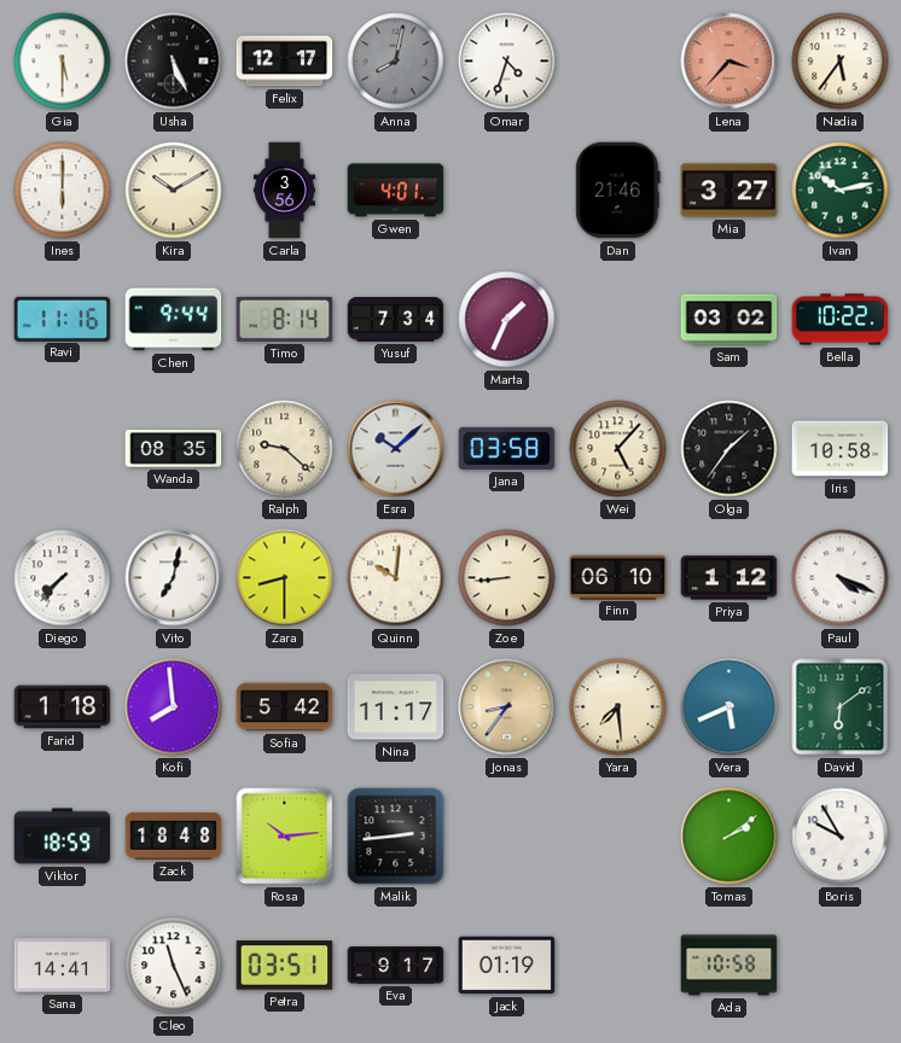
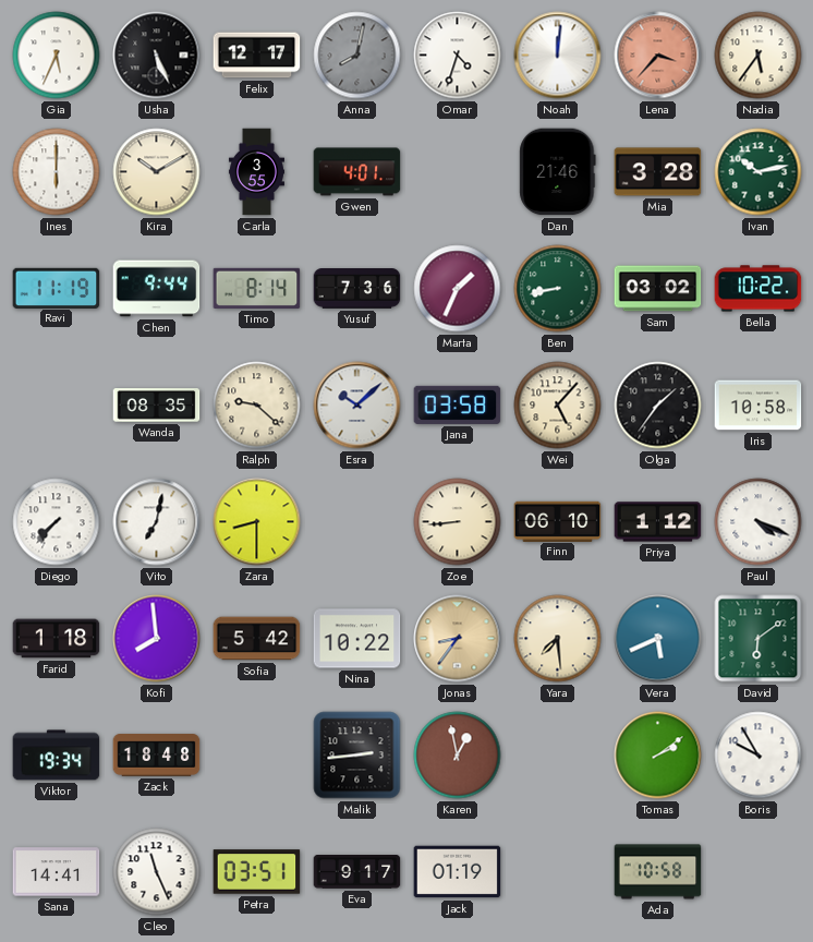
Gia: 5:30 -> 5:34 (57, 56)
Noah: none -> 12:01 (558, 56)
Carla: 3:56 -> 3:55 (256, 172)
Mia: 3:27 -> 3:28 (658, 172)
Ravi: 11:16 -> 11:19 (57, 288)
Yusuf: 7:34 -> 7:36 (357, 289)
Ben: none -> 8:43 (558, 289)
Quinn: 10:01 -> none (396, 578)
Nina: 11:17 -> 10:22 (357, 639)
Viktor: 18:59 -> 19:34 (57, 756)
Rosa: 10:14 -> none (285, 837)
Karen: none -> 12:58 (458, 756)
